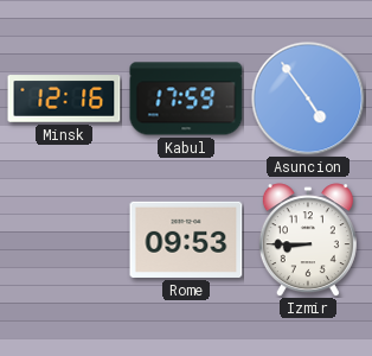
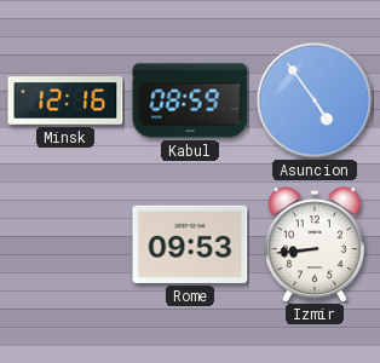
Kabul: 17:59 -> 08:59 (190, 100)
Izmir: 8:45 -> 8:44 (315, 244)
